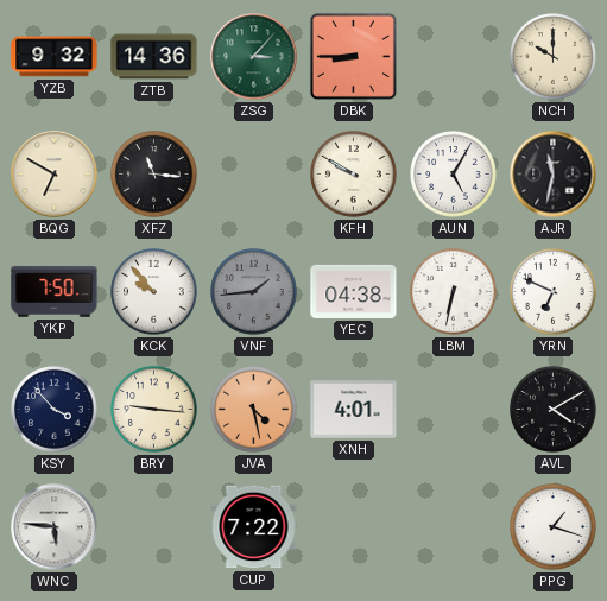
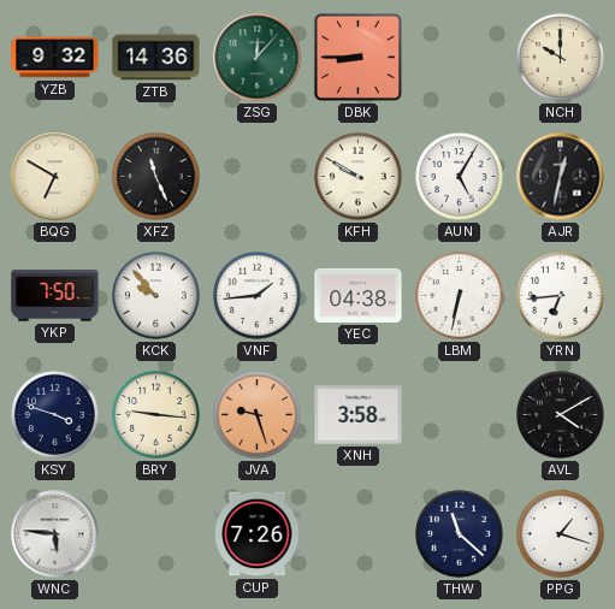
ZSG: 3:07 -> 12:07 (258, 58)
XFZ: 11:16 -> 11:26 (156, 177)
AJR: 11:32 -> 12:32 (561, 177)
VNF dial: grey -> white (258, 296)
YRN: 6:49 -> 6:44 (561, 296)
KSY: 3:53 -> 3:48 (55, 415)
JVA: 4:28 -> 9:27 (258, 415)
XNH: 4:01 -> 3:58 (359, 415)
CUP: 7:22 -> 7:26 (258, 534)
THW: none -> 11:22 (460, 534)
